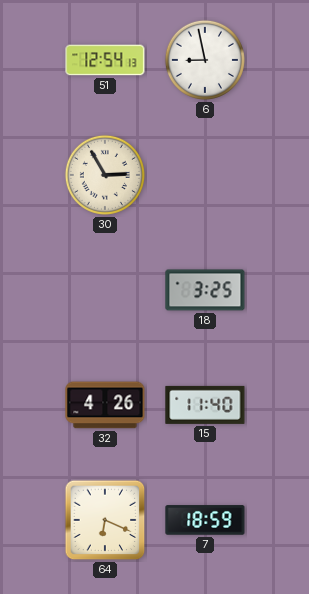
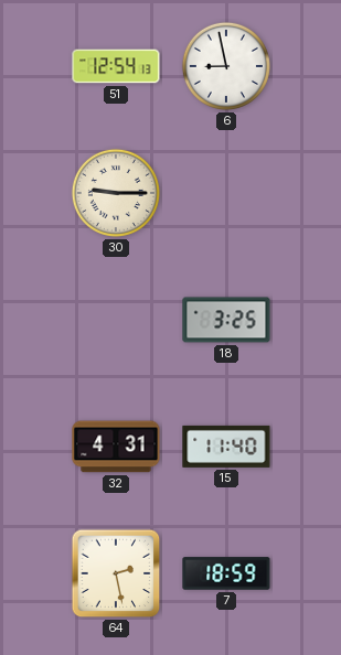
30: 2:55 -> 9:15 (116, 193)
32: 4:26 -> 4:31 (116, 447)
64: 6:19 -> 2:28 (116, 573)
